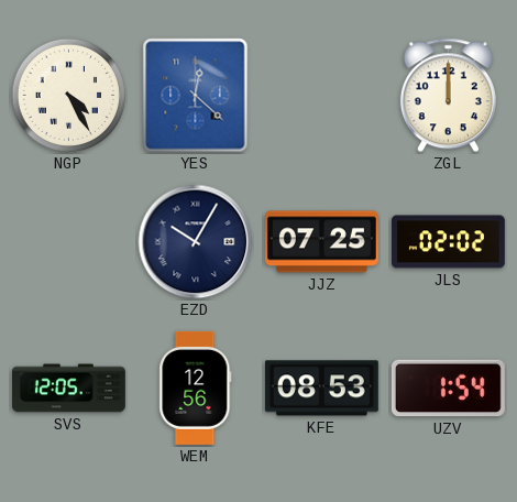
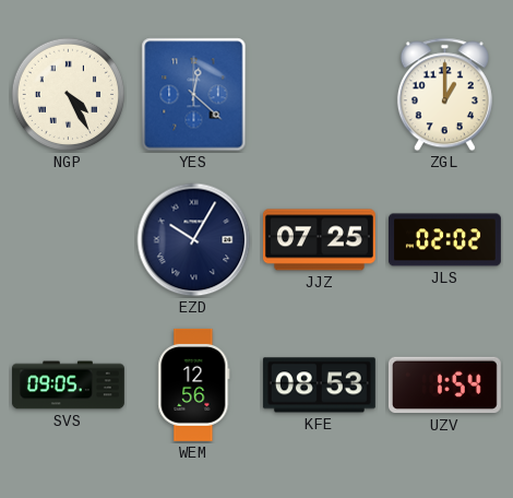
ZGL: 12:00 -> 1:00 (444, 95)
SVS: 12:05 -> 09:05 (68, 386)
